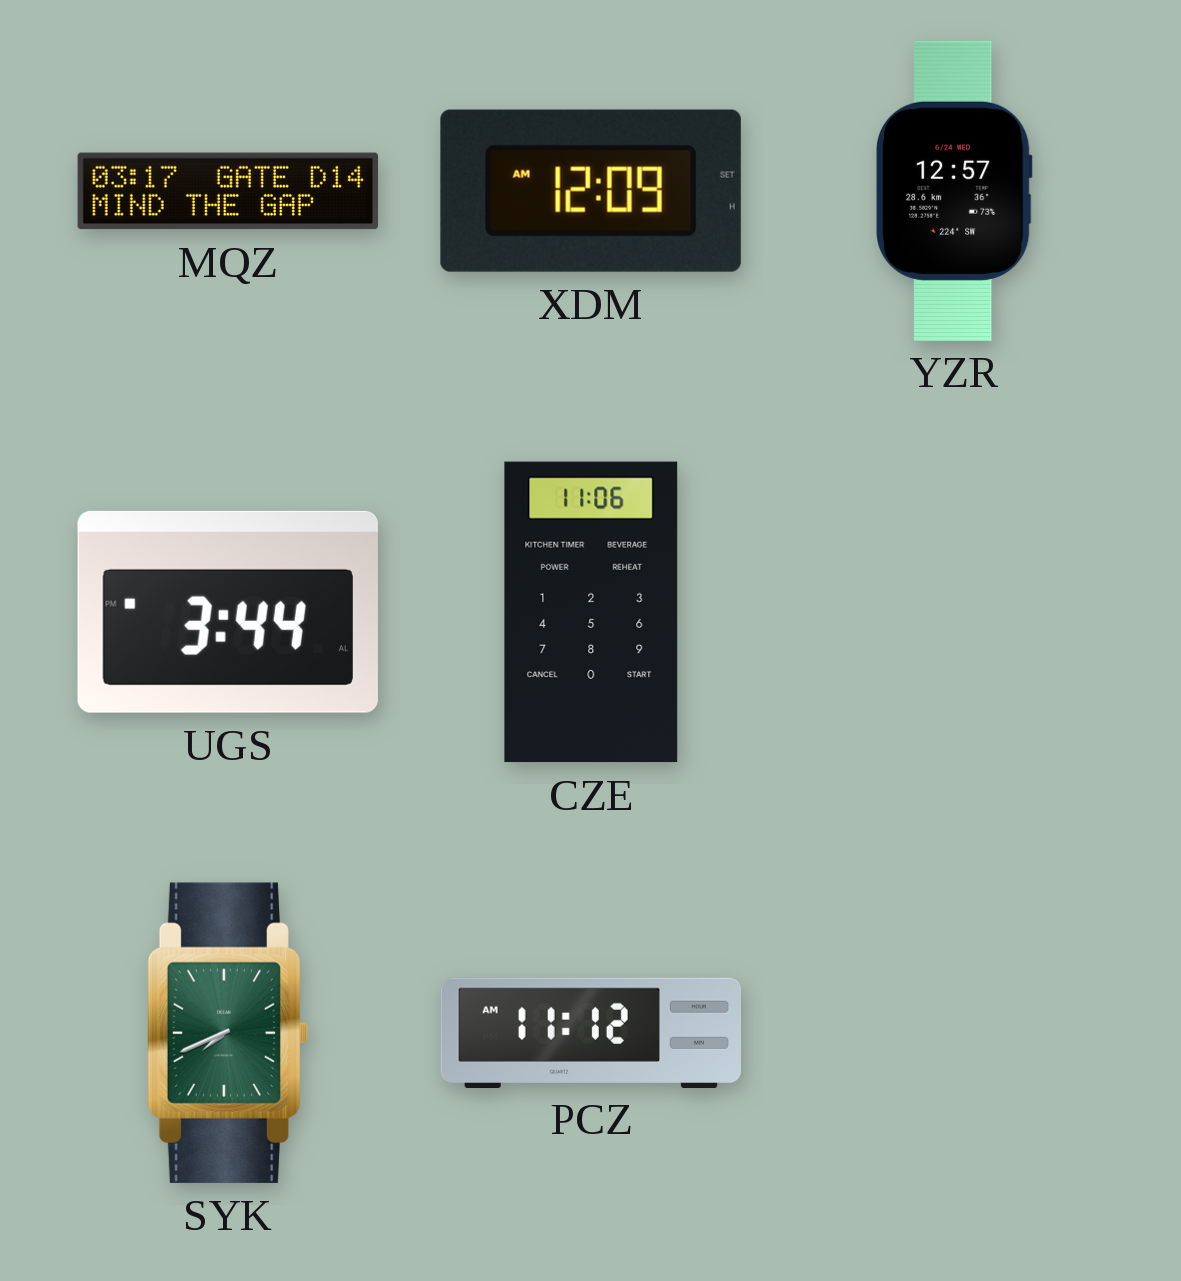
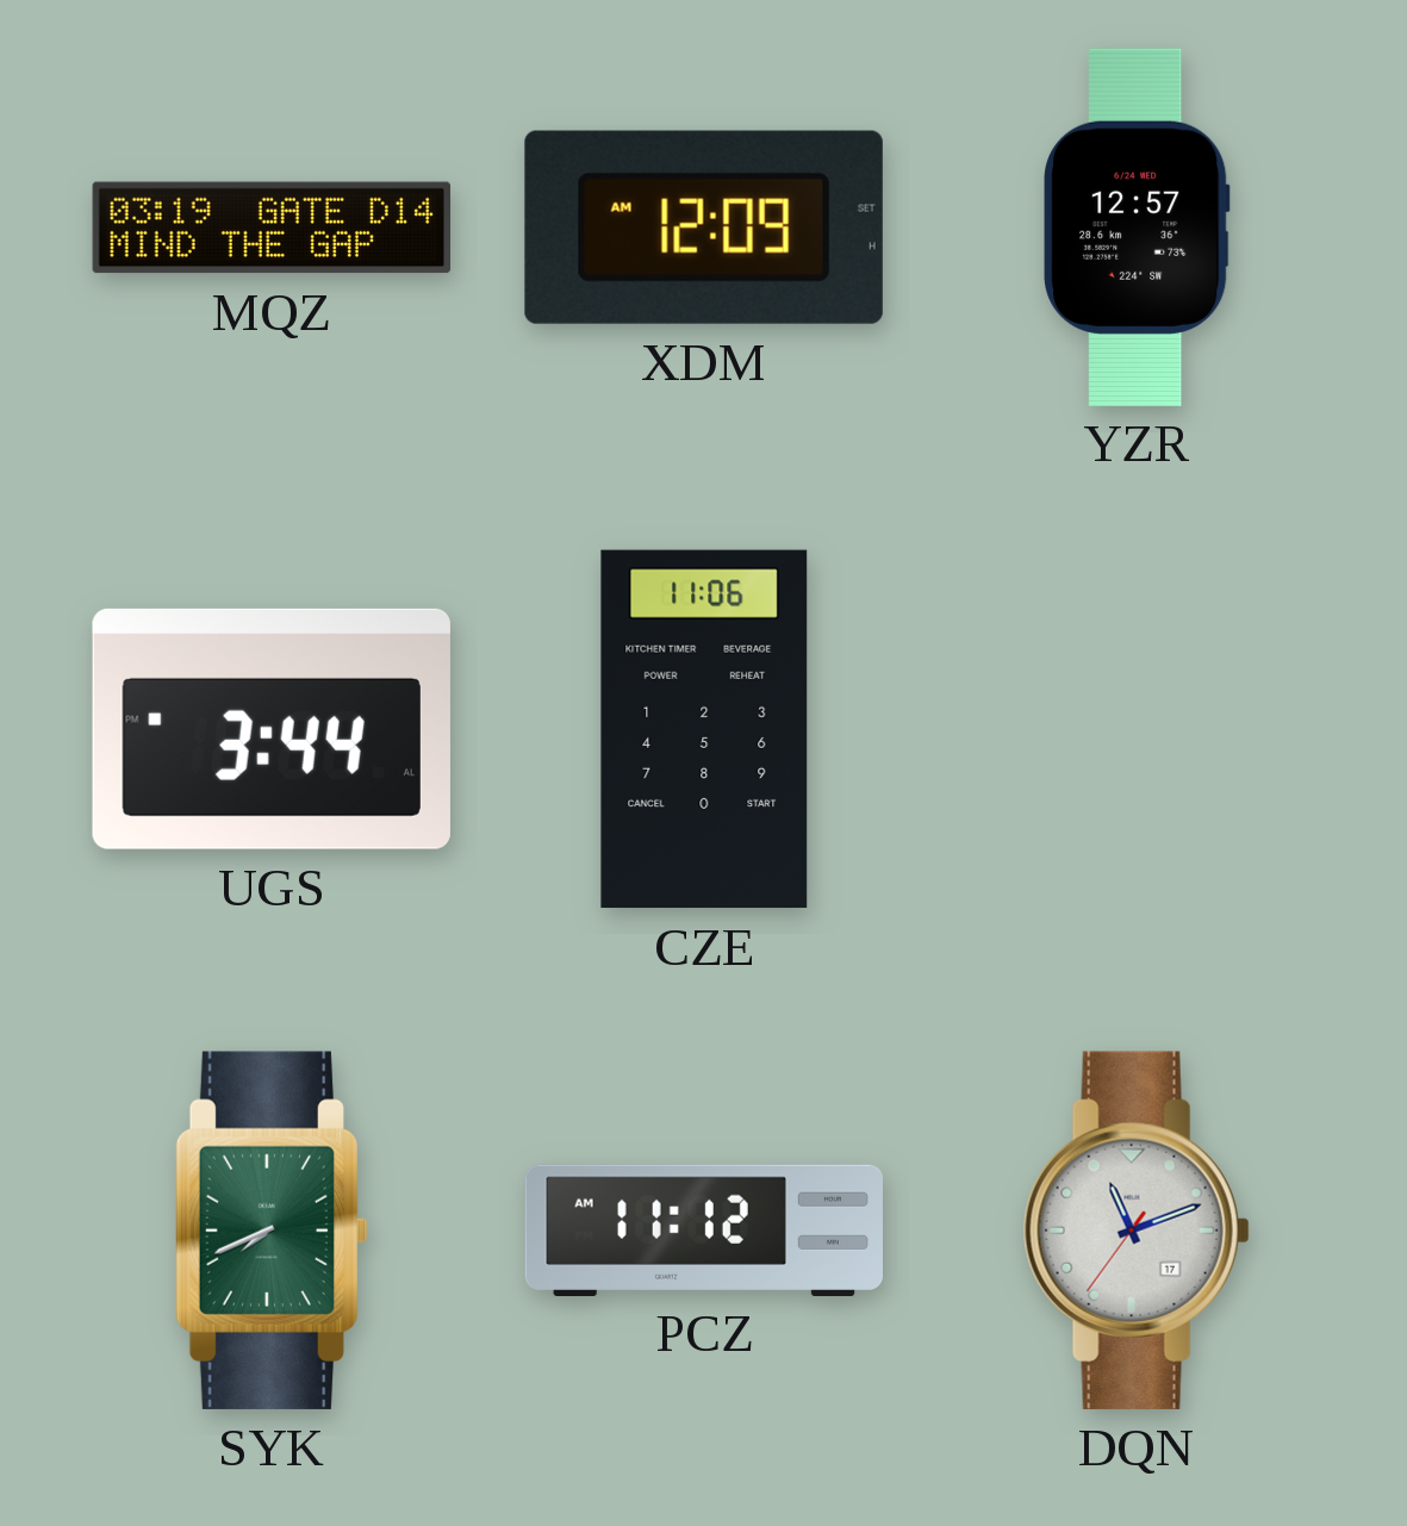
MQZ: 03:17 -> 03:19 (272, 228)
DQN: none -> 11:11 (1137, 1231)
